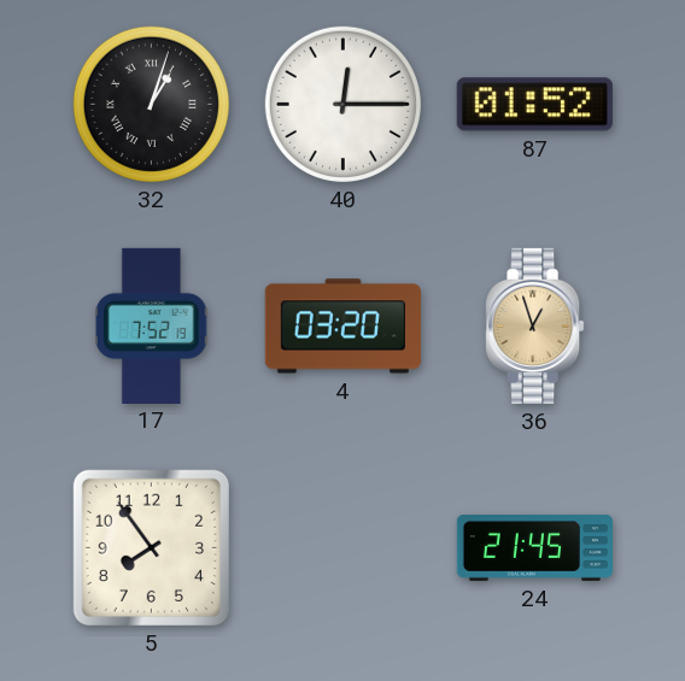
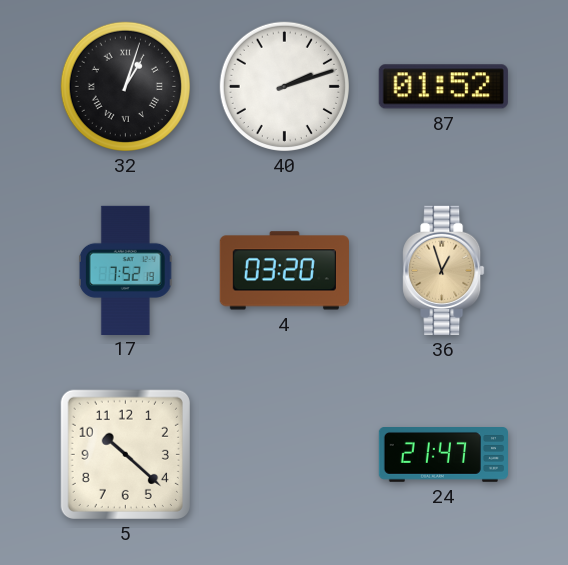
40: 12:15 -> 2:12 (284, 86)
5: 7:54 -> 10:22 (125, 454)
24: 21:45 -> 21:47 (443, 455)
